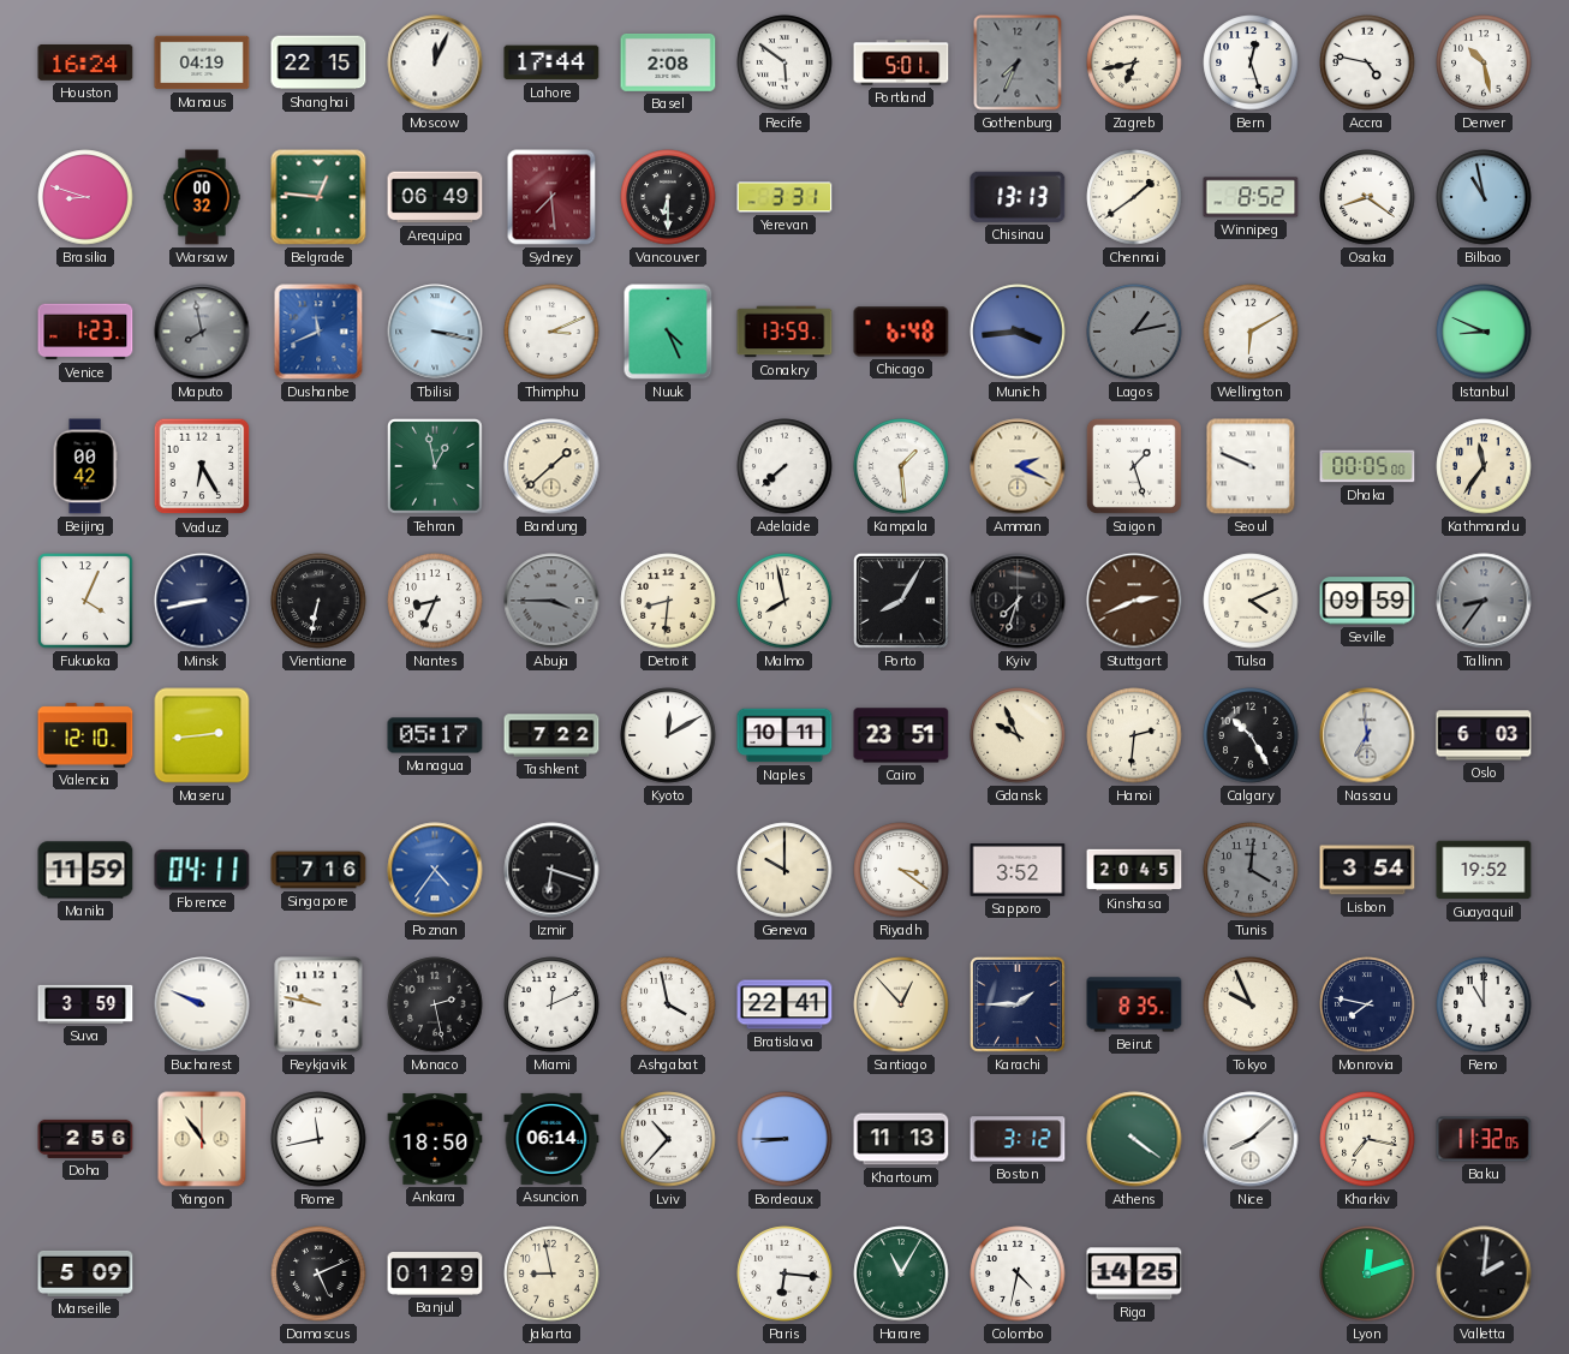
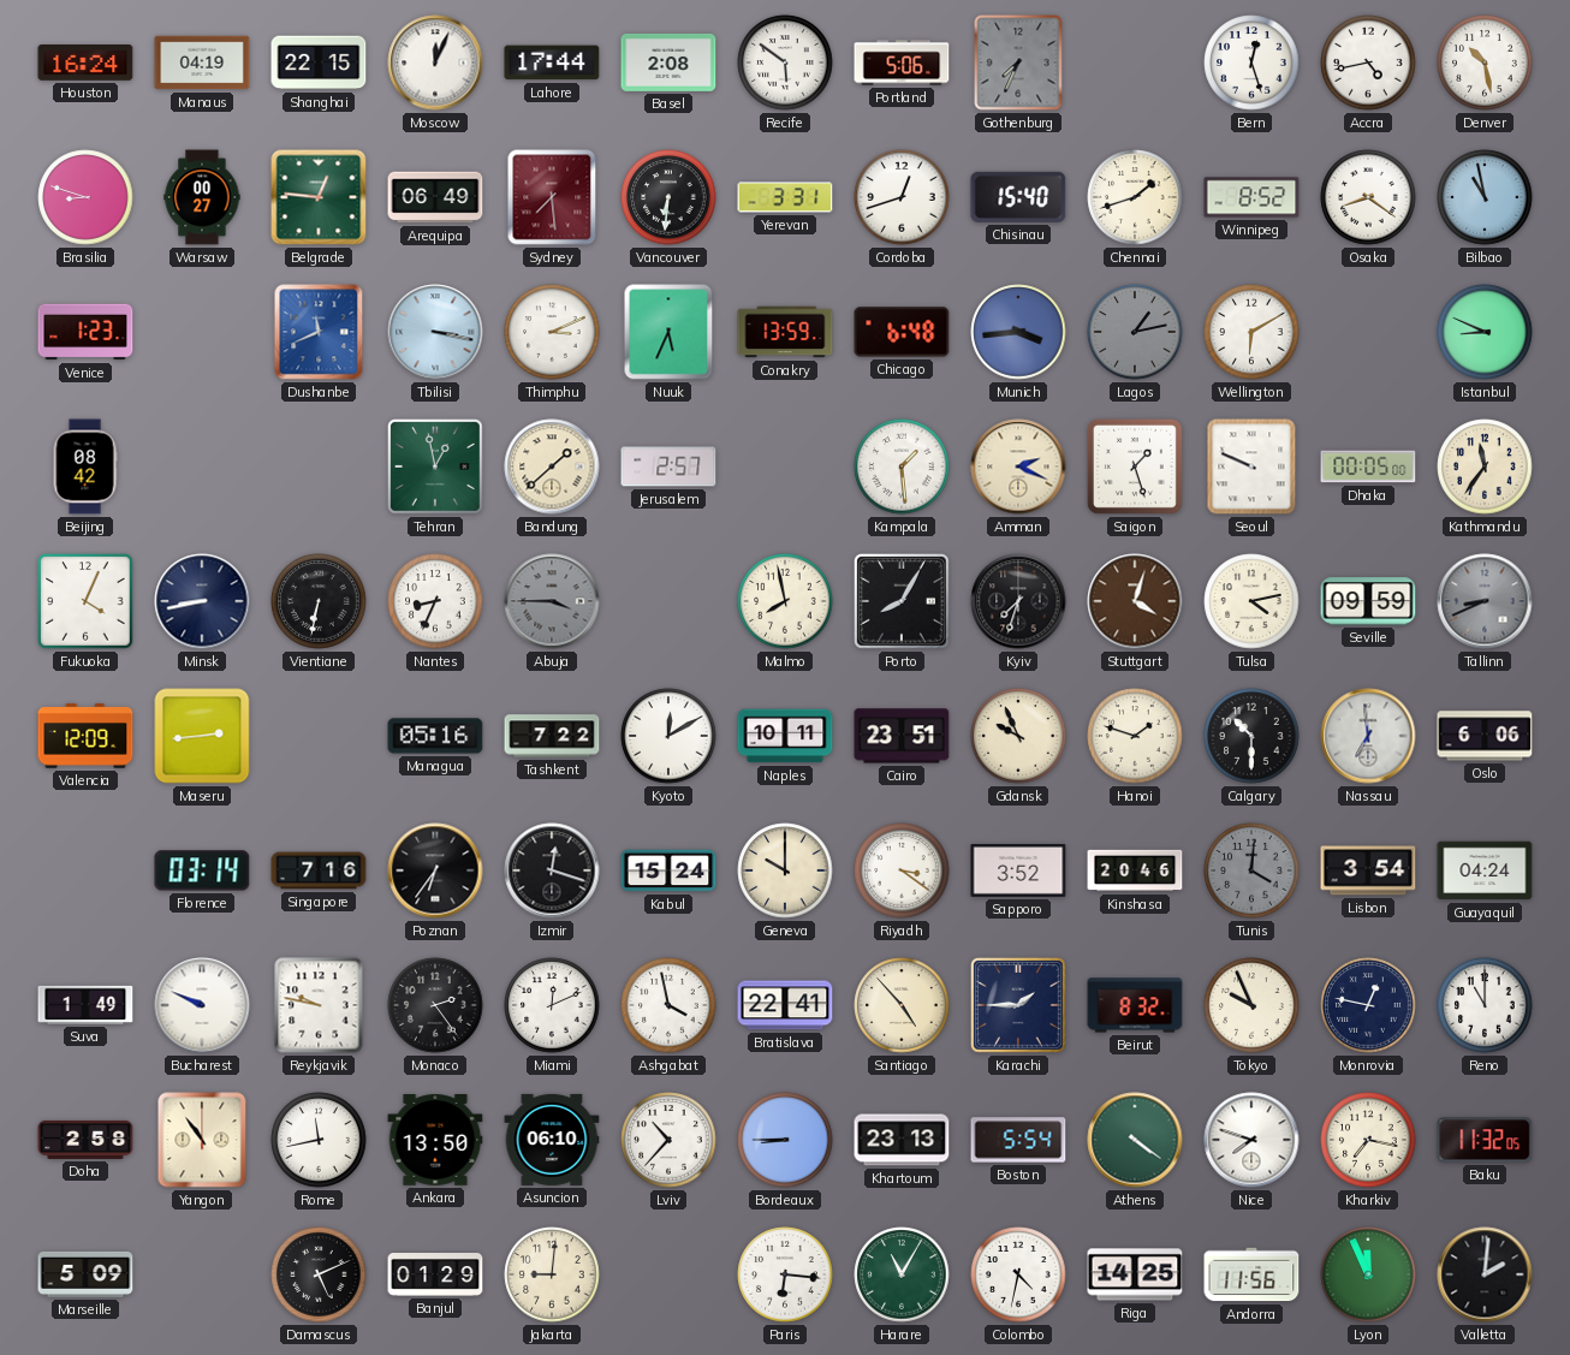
Portland: 5:01 -> 5:06 (902, 63)
Zagreb: 6:43 -> none (1134, 62)
Accra: 4:47 -> 4:43 (1368, 63)
Warsaw: 00:32 -> 00:27 (202, 197)
Vancouver: 6:30 -> 6:31 (668, 197)
Cordoba: none -> 12:42 (902, 197)
Chisinau: 13:13 -> 15:40 (1018, 197)
Chennai: 1:39 -> 1:42 (1135, 197)
Maputo: 7:58 -> none (202, 332)
Nuuk: 4:26 -> 5:34 (668, 332)
Beijing: 00:42 -> 08:42 (85, 466)
Vaduz: 6:25 -> none (202, 466)
Jerusalem: none -> 2:57 (668, 466)
Adelaide: 7:38 -> none (784, 466)
Detroit: 8:31 -> none (668, 601)
Stuttgart: 2:41 -> 4:03 (1135, 601)
Tulsa: 4:11 -> 4:13 (1251, 601)
Tallinn: 8:36 -> 8:41 (1485, 601)
Valencia: 12:10 -> 12:09 (85, 736)
Managua: 05:17 -> 05:16 (435, 736)
Hanoi: 2:31 -> 1:48 (1135, 736)
Calgary: 10:25 -> 10:30 (1251, 736)
Oslo: 6:03 -> 6:06 (1485, 736)
Manila: 11:59 -> none (85, 870)
Florence: 04:11 -> 03:14 (202, 870)
Poznan: 4:36 -> 6:36 (435, 870)
Poznan dial: blue -> black (435, 870)
Izmir: 6:18 -> 12:18 (552, 870)
Kabul: none -> 15:24 (668, 870)
Kinshasa: 20:45 -> 20:46 (1135, 870)
Guayaquil: 19:52 -> 04:24 (1485, 870)
Suva: 3:59 -> 1:49 (85, 1005)
Monaco: 2:28 -> 2:24 (435, 1005)
Santiago: 12:53 -> 4:53 (902, 1005)
Beirut: 8:35 -> 8:32 (1135, 1005)
Monrovia: 7:47 -> 12:47 (1368, 1005)
Doha: 2:56 -> 2:58 (85, 1140)
Ankara: 18:50 -> 13:50 (435, 1140)
Asuncion: 06:14 -> 06:10 (552, 1140)
Khartoum: 11:13 -> 23:13 (902, 1140)
Boston: 3:12 -> 5:54 (1018, 1140)
Nice: 8:08 -> 7:48 (1251, 1140)
Jakarta: 8:58 -> 9:01 (552, 1274)
Andorra: none -> 11:56 (1251, 1274)
Lyon: 12:12 -> 11:56 (1368, 1274)
